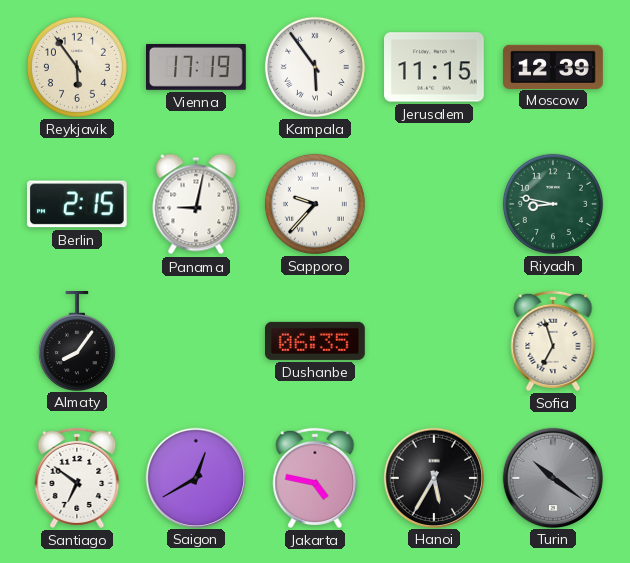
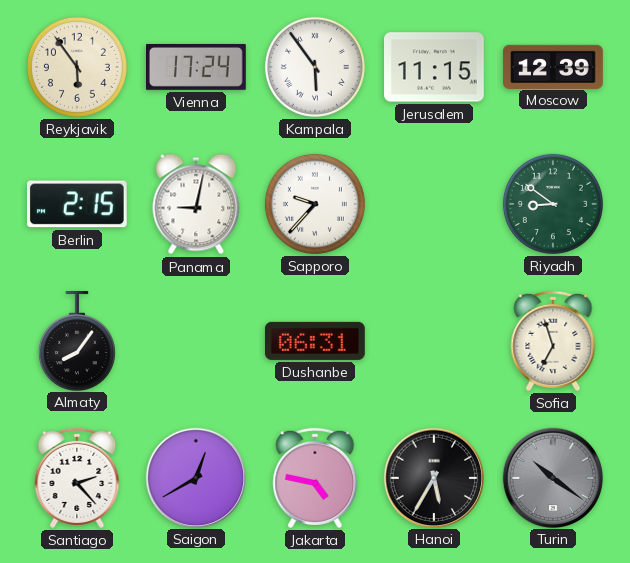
Vienna: 17:19 -> 17:24 (197, 67)
Riyadh: 8:47 -> 8:51 (553, 204)
Dushanbe: 06:35 -> 06:31 (315, 341)
Santiago: 6:51 -> 2:23 (77, 478)
